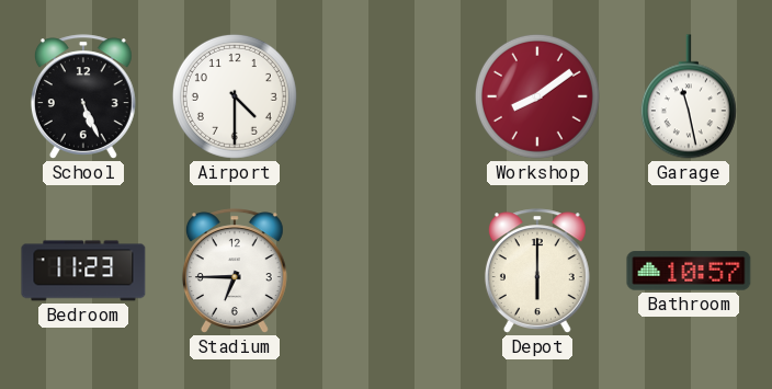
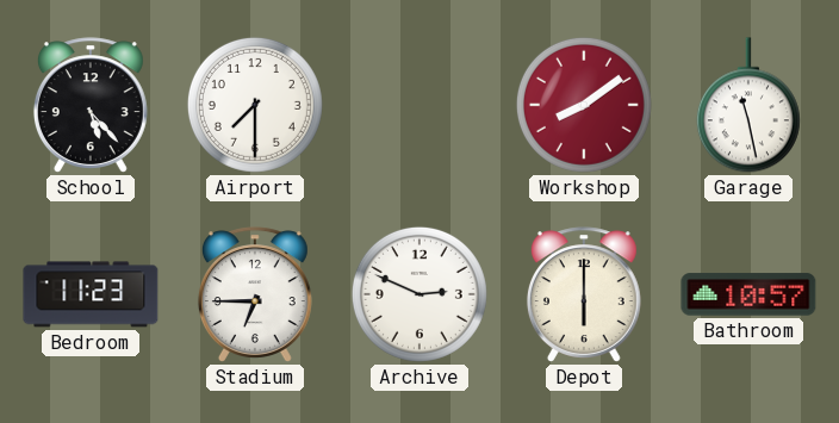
School: 5:26 -> 5:23 (91, 105)
Airport: 4:30 -> 7:30 (255, 105)
Archive: none -> 2:49 (419, 294)
